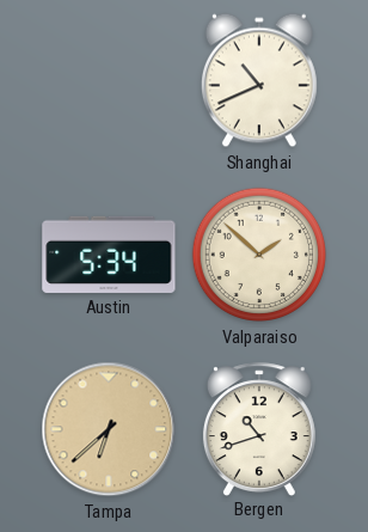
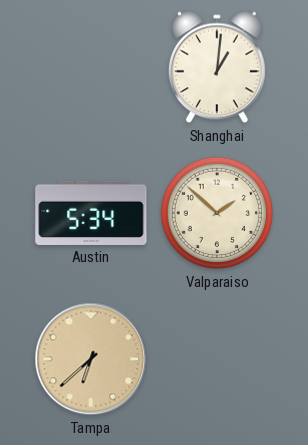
Shanghai: 10:41 -> 1:01 (217, 67)
Bergen: 10:42 -> none (259, 429)
